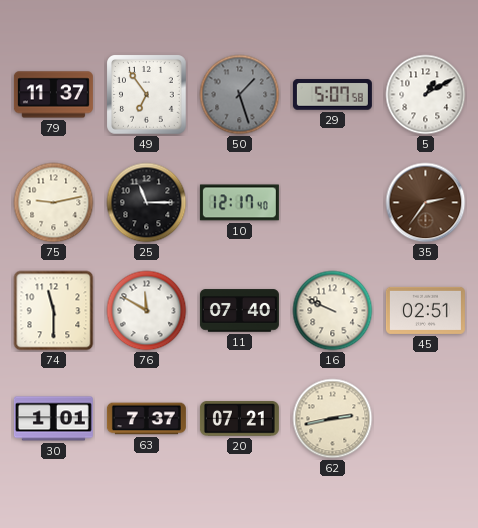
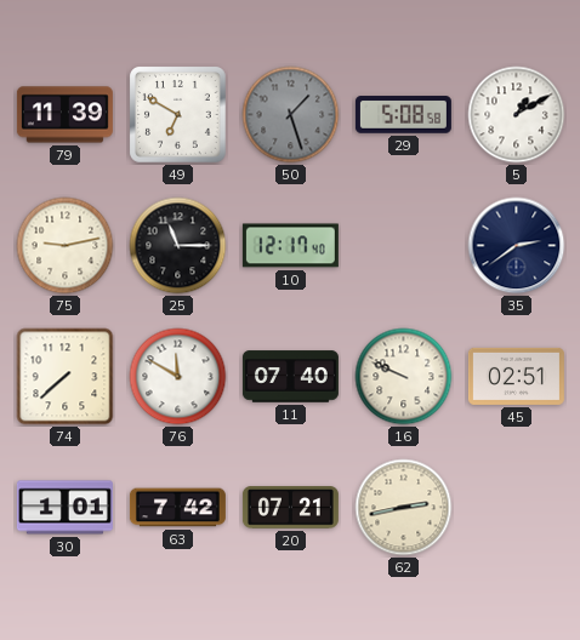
79: 11:37 -> 11:39 (64, 115)
49: 6:54 -> 6:50 (178, 115)
29: 5:07 -> 5:08 (403, 115)
35: 2:36 -> 2:39 (517, 246)
35 dial: brown -> navy (517, 246)
74: 11:30 -> 7:38 (66, 377)
63: 7:37 -> 7:42 (177, 508)
